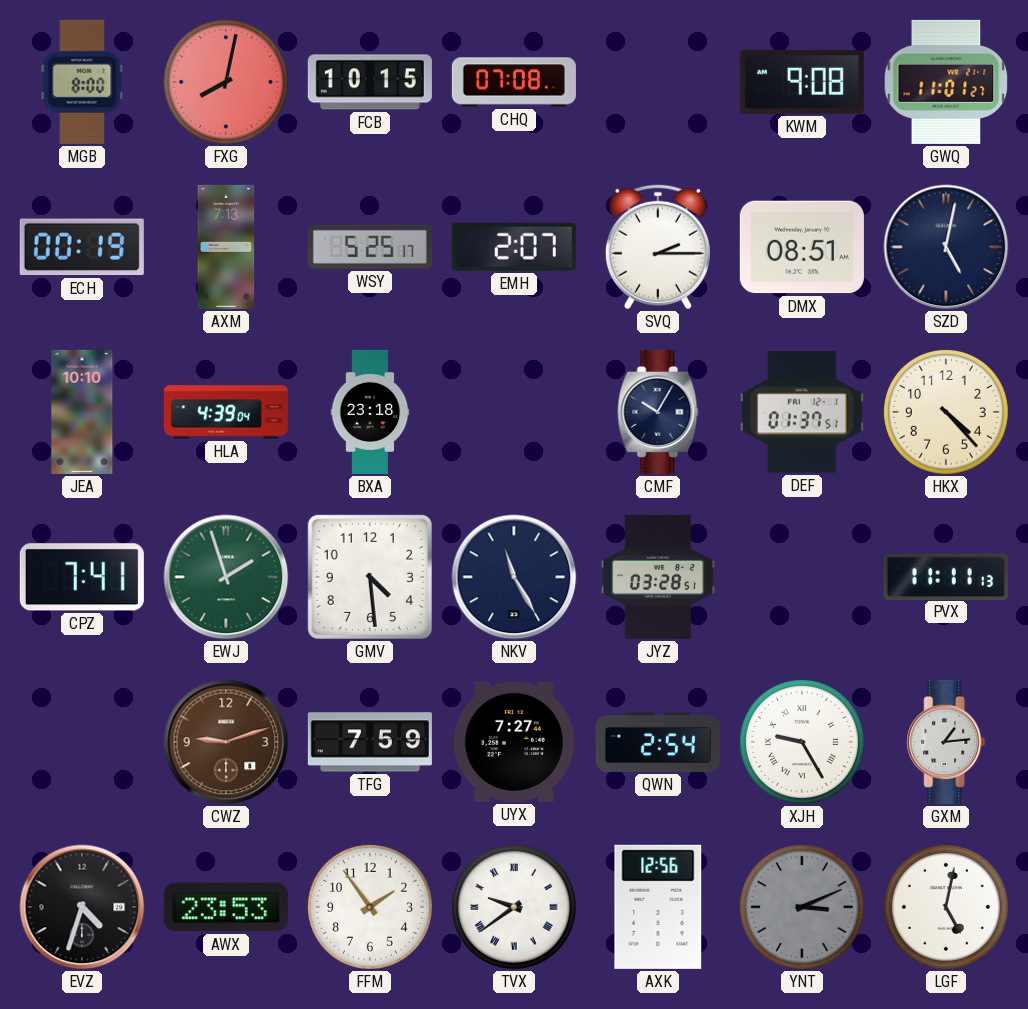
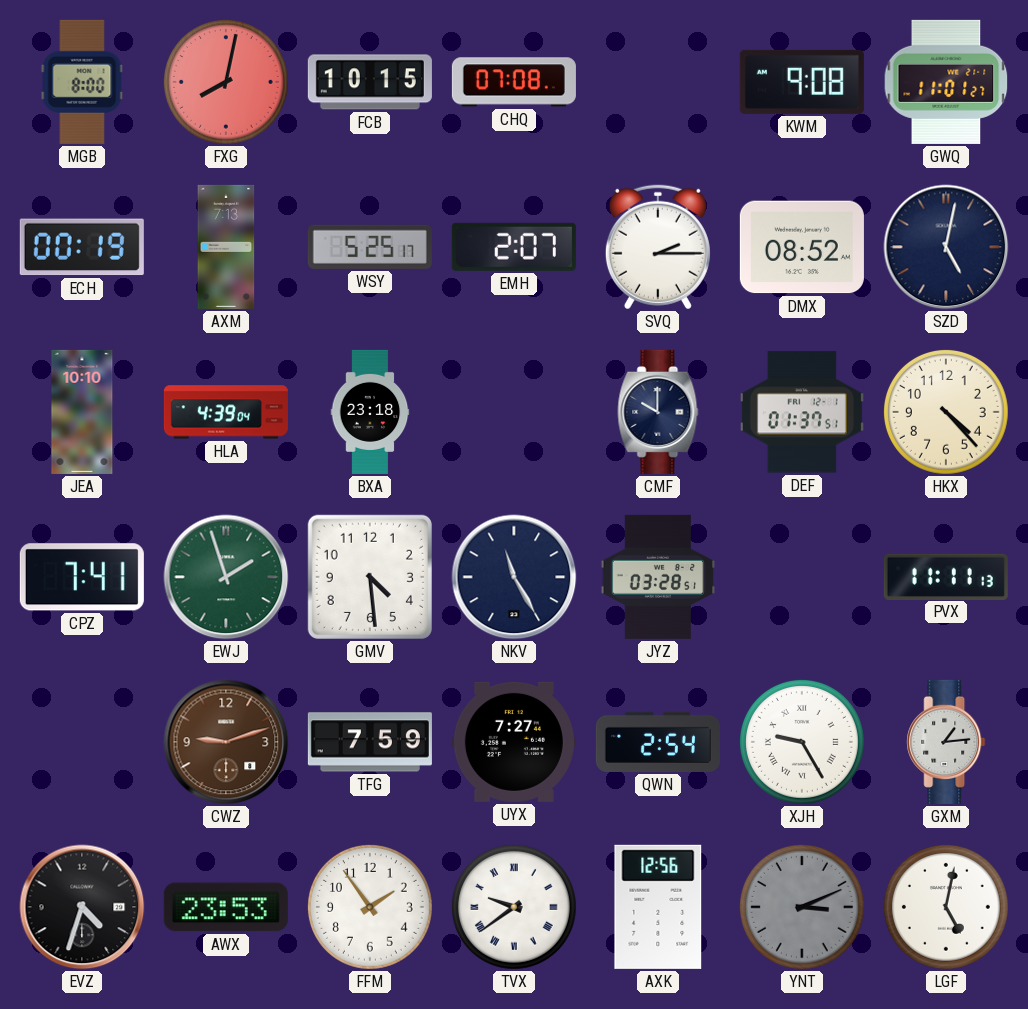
DMX: 08:51 -> 08:52 (802, 247)
CMF: 10:05 -> 10:00 (658, 412)
